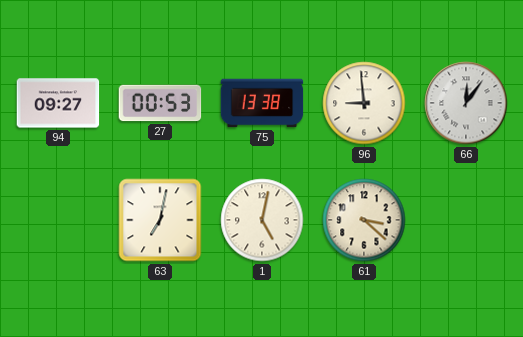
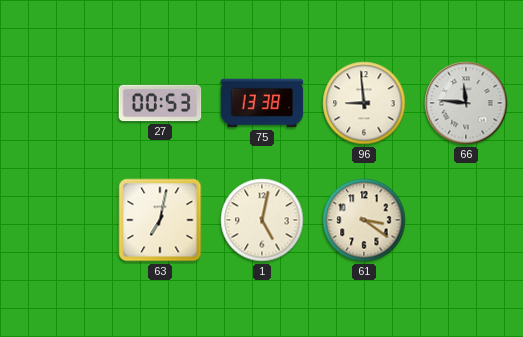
94: 09:27 -> none (58, 103)
66: 12:06 -> 11:46 (466, 103)
61: 3:22 -> 3:21 (364, 220)
